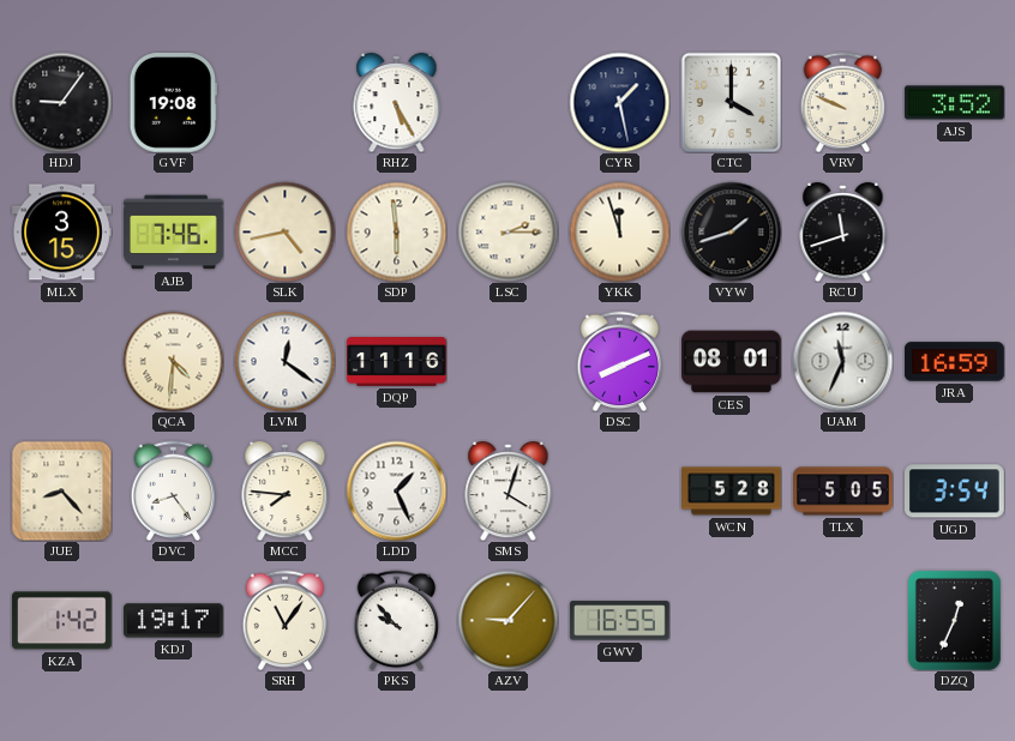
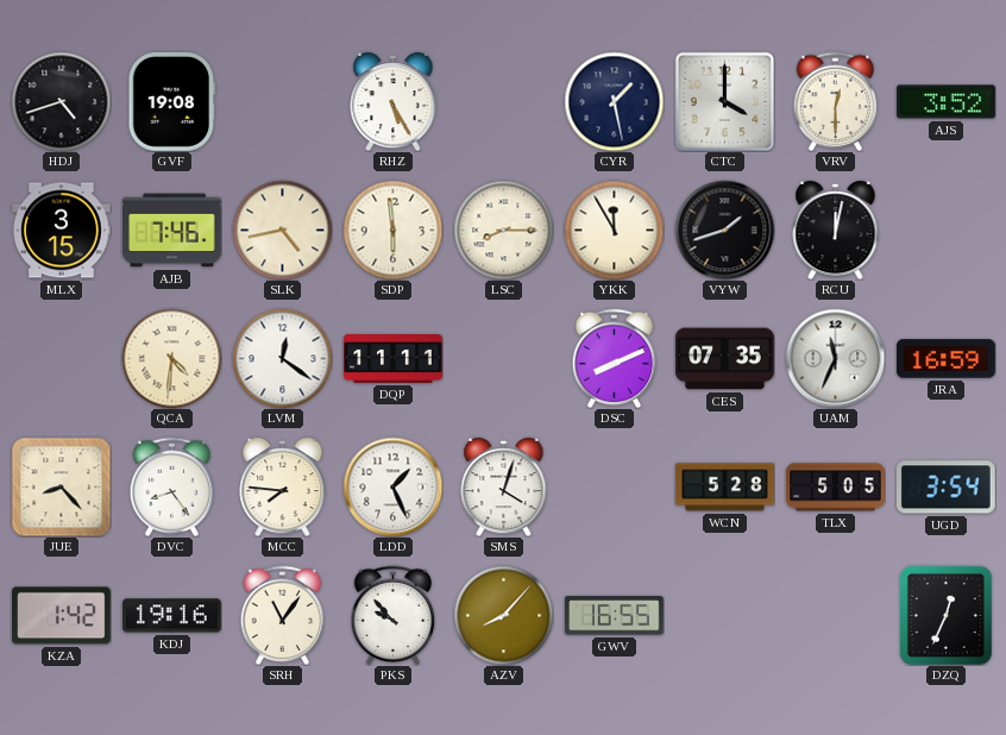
HDJ: 9:06 -> 4:42 (61, 101)
VRV: 9:49 -> 12:30 (836, 101)
LSC: 2:15 -> 8:15 (503, 230)
YKK: 11:57 -> 11:55 (614, 230)
RCU: 11:42 -> 12:02 (836, 230)
DQP: 11:16 -> 11:11 (394, 359)
CES: 08:01 -> 07:35 (725, 359)
KDJ: 19:17 -> 19:16 (172, 616)
AZV: 9:07 -> 8:07 (503, 615)
